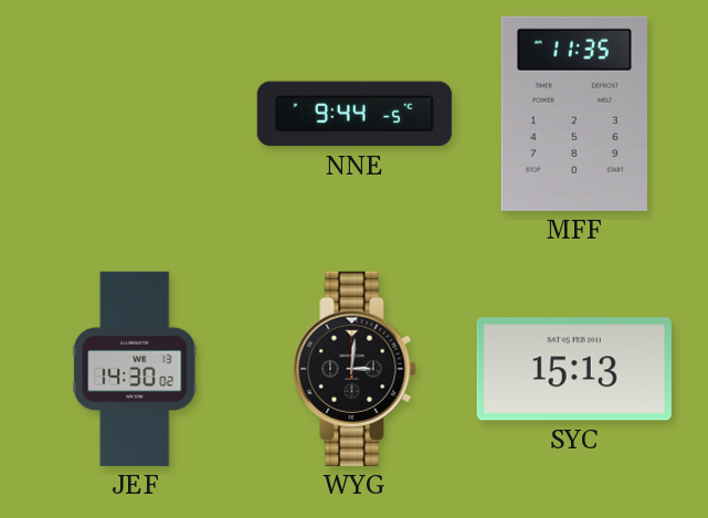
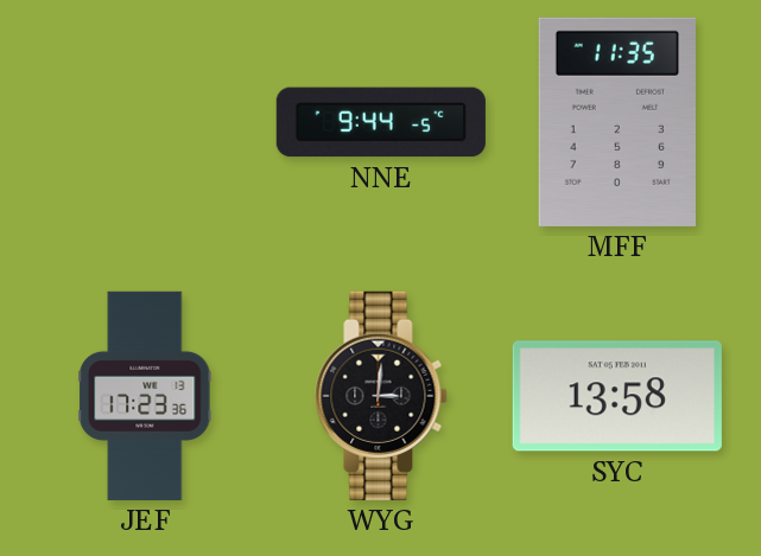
JEF: 14:30 -> 17:23 (145, 396)
SYC: 15:13 -> 13:58 (617, 396)
